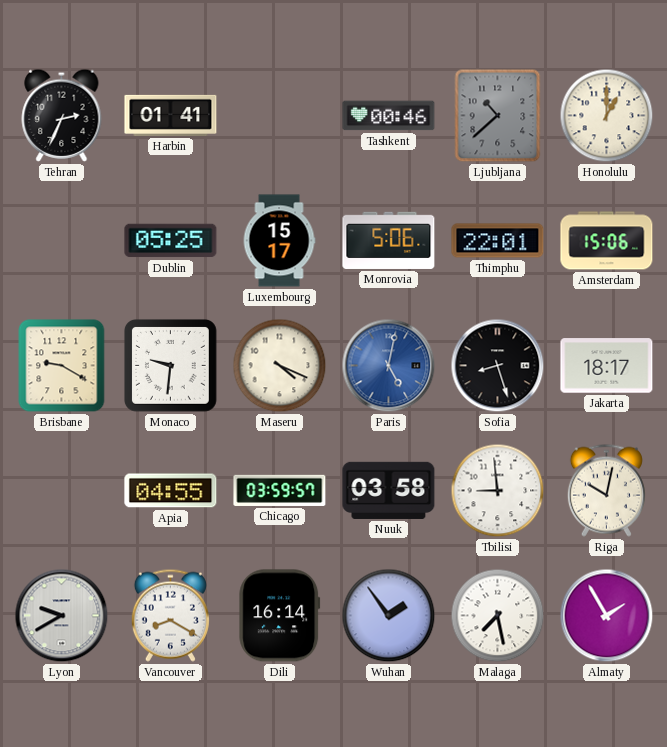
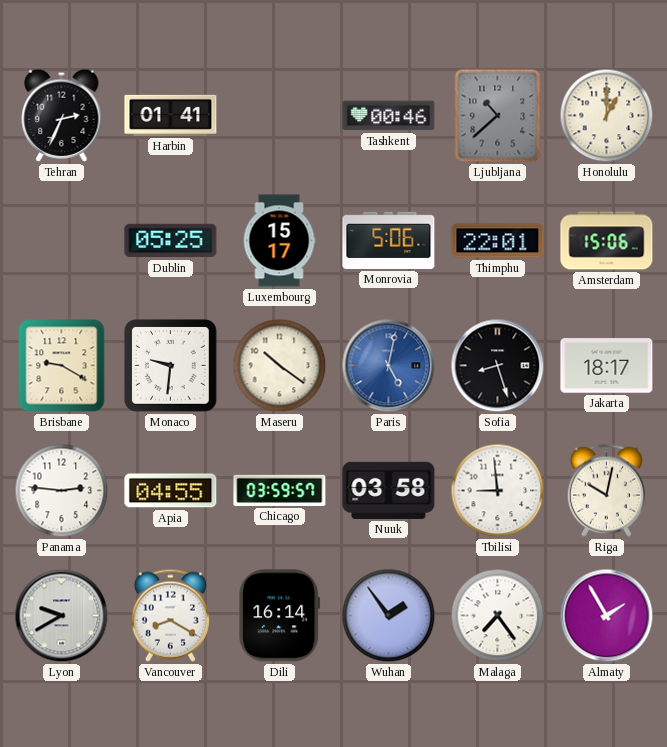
Maseru: 4:19 -> 10:21 (280, 366)
Panama: none -> 2:46 (62, 491)
Malaga: 7:28 -> 7:24 (498, 616)
